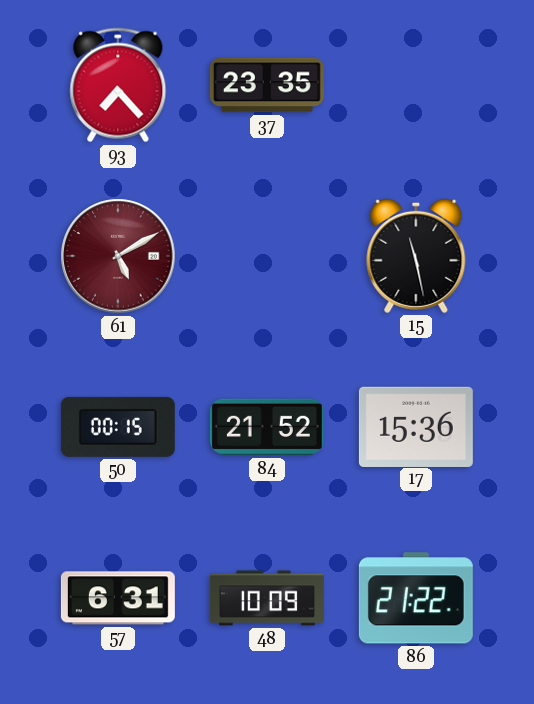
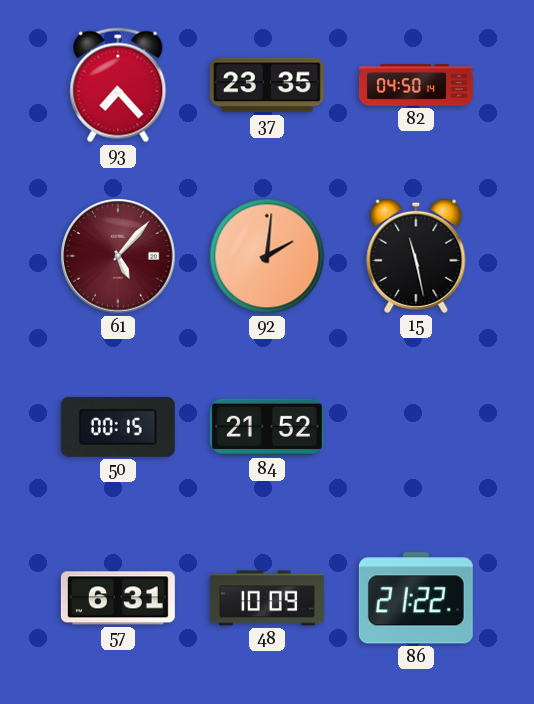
82: none -> 04:50 (416, 85)
61: 5:10 -> 5:07 (118, 256)
92: none -> 2:01 (267, 256)
17: 15:36 -> none (416, 426)
